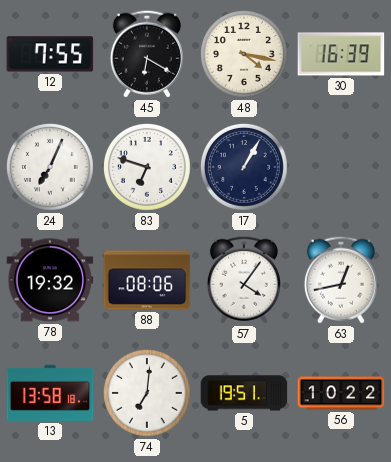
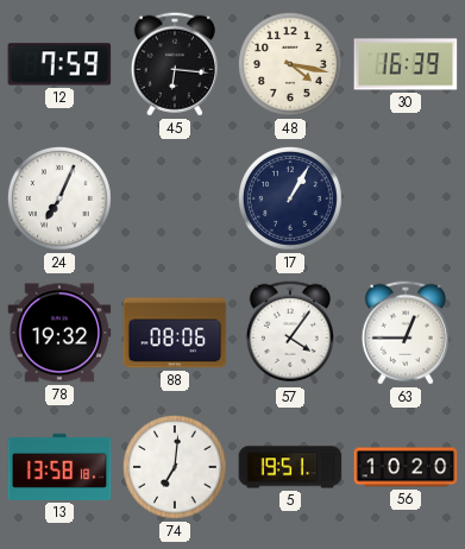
12: 7:55 -> 7:59 (59, 64)
45: 6:20 -> 6:16 (175, 64)
83: 6:48 -> none (147, 167)
63: 12:43 -> 12:45 (406, 333)
56: 10:22 -> 10:20 (406, 467)
